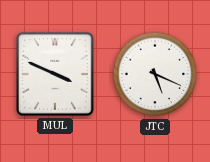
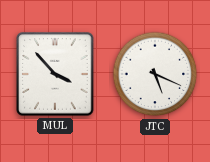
MUL: 3:49 -> 3:53 (55, 74)
